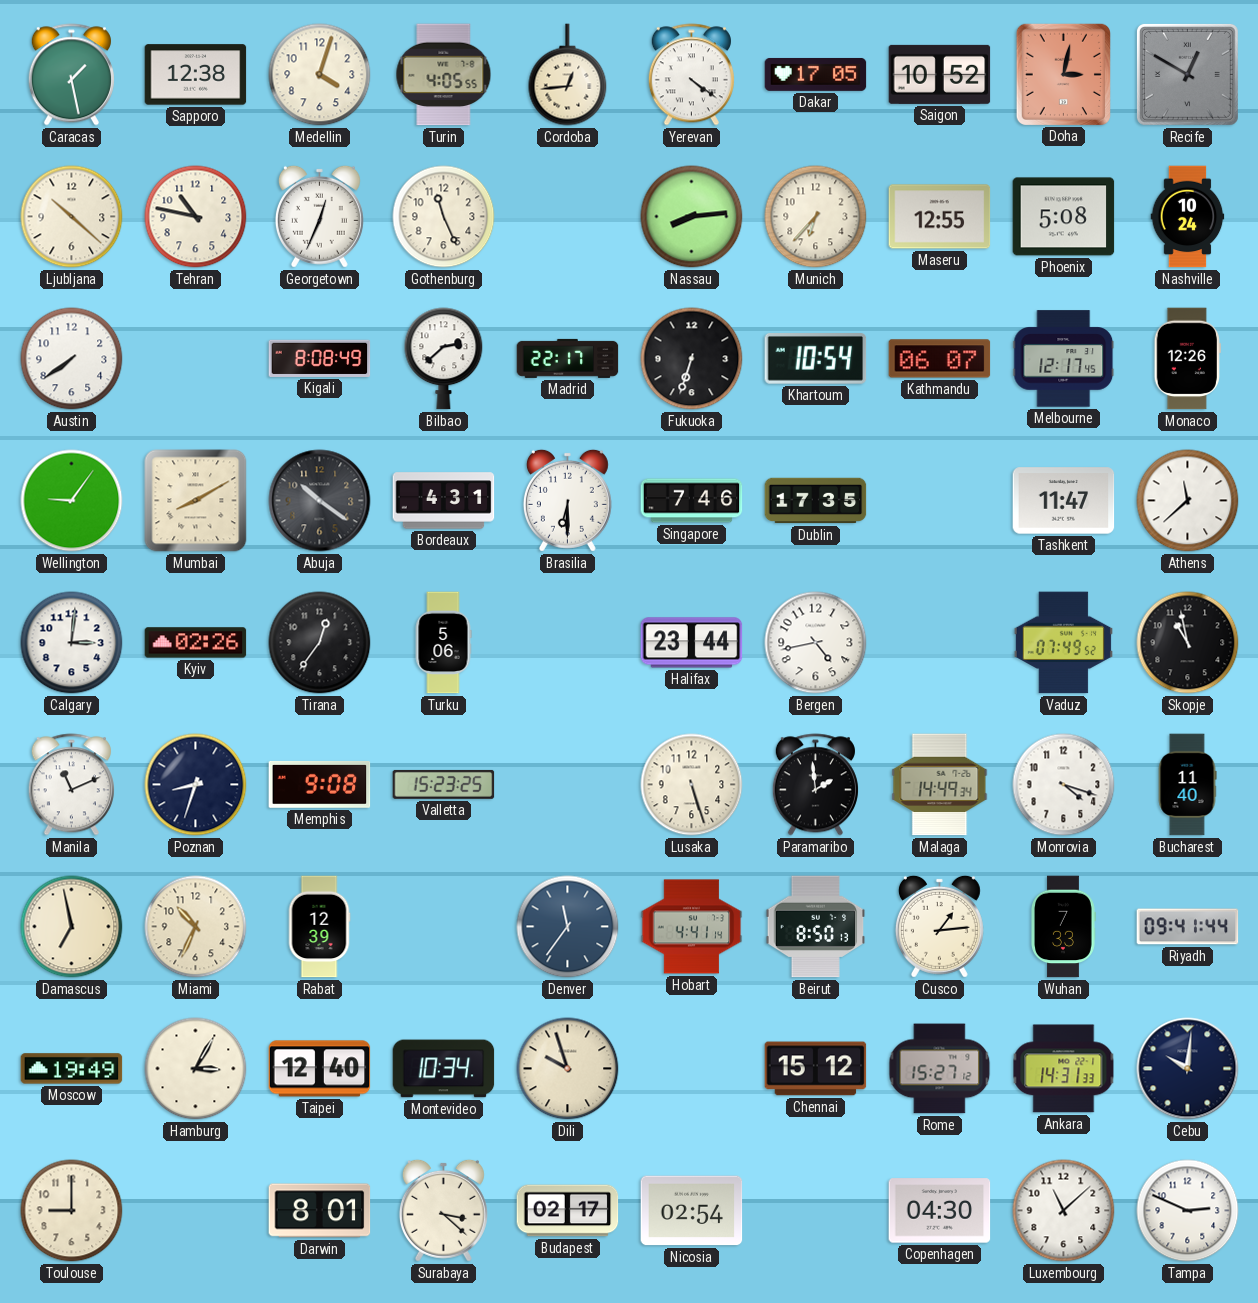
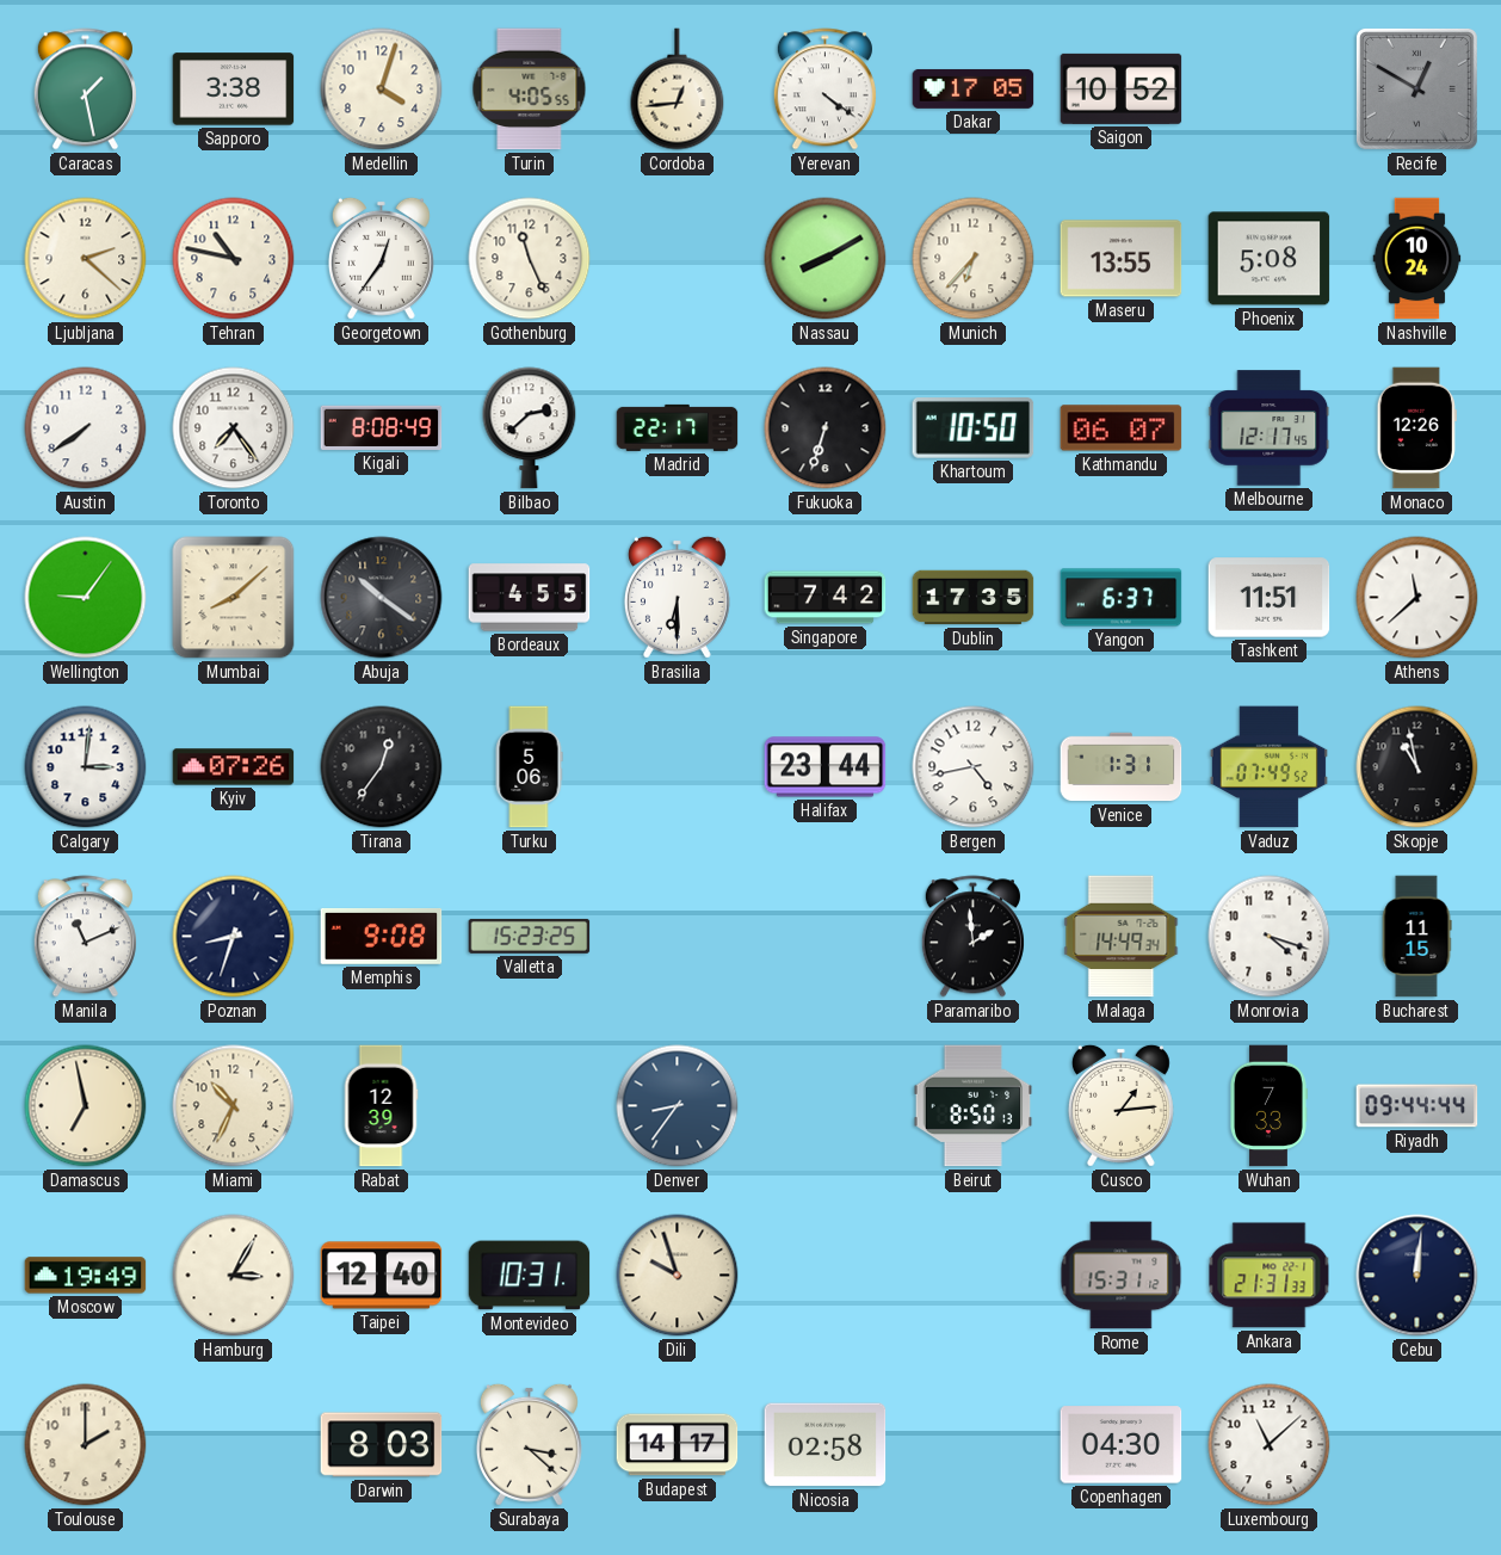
Sapporo: 12:38 -> 3:38 (234, 90)
Doha: 3:02 -> none (1063, 74)
Ljubljana: 10:22 -> 2:22 (86, 259)
Georgetown: 12:34 -> 12:36 (381, 258)
Nassau: 8:14 -> 8:10 (826, 259)
Maseru: 12:55 -> 13:55 (1122, 259)
Toronto: none -> 7:24 (234, 428)
Khartoum: 10:54 -> 10:50 (974, 428)
Mumbai: 8:10 -> 8:08 (234, 598)
Bordeaux: 4:31 -> 4:55 (530, 598)
Singapore: 7:46 -> 7:42 (826, 598)
Yangon: none -> 6:37 (1122, 598)
Tashkent: 11:47 -> 11:51 (1270, 598)
Kyiv: 02:26 -> 07:26 (234, 767)
Venice: none -> 1:31 (1122, 767)
Lusaka: 5:27 -> none (692, 785)
Bucharest: 11:40 -> 11:15 (1416, 937)
Denver: 11:36 -> 8:36 (678, 1106)
Hobart: 4:41 -> none (692, 927)
Riyadh: 09:41 -> 09:44 (1417, 1106)
Montevideo: 10:34 -> 10:31 (530, 1276)
Chennai: 15:12 -> none (816, 1069)
Rome: 15:27 -> 15:31 (1122, 1276)
Ankara: 14:31 -> 21:31 (1270, 1276)
Cebu: 10:01 -> 12:01 (1417, 1276)
Toulouse: 9:00 -> 2:00 (86, 1445)
Darwin: 8:01 -> 8:03 (382, 1445)
Budapest: 02:17 -> 14:17 (678, 1445)
Nicosia: 02:54 -> 02:58 (826, 1445)
Tampa: 2:49 -> none (1188, 1211)
